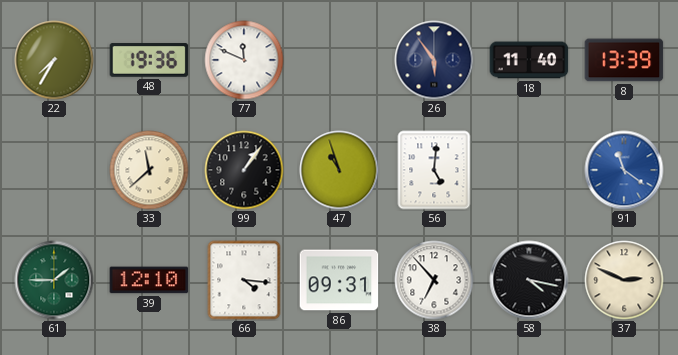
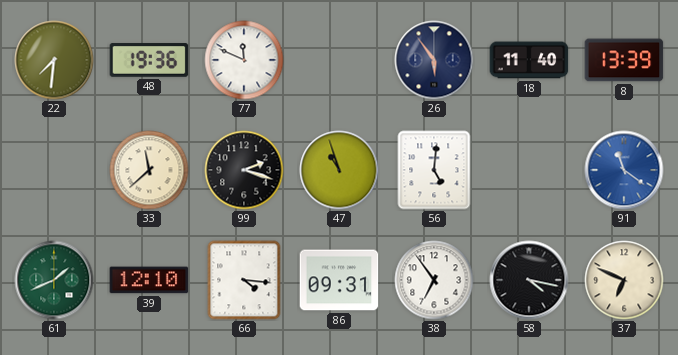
22: 7:35 -> 7:31 (54, 60)
99: 1:06 -> 2:18 (244, 170)
61: 1:45 -> 1:41 (54, 280)
38: 6:53 -> 6:54 (434, 280)
37: 2:49 -> 6:49 (624, 280)
